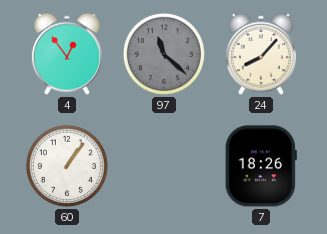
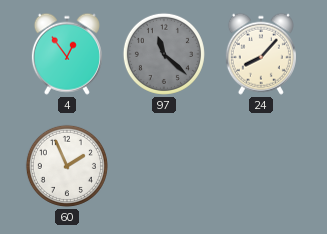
60: 1:06 -> 1:56 (67, 166)
7: 18:26 -> none (261, 166)
